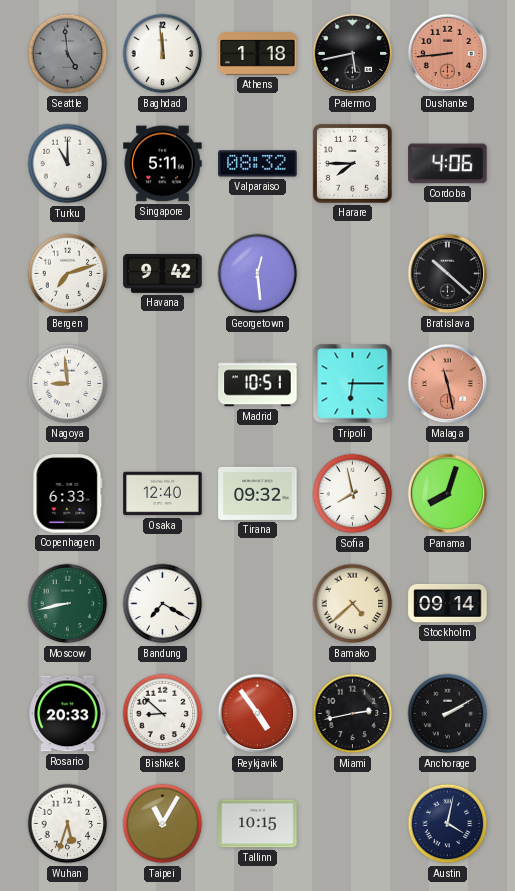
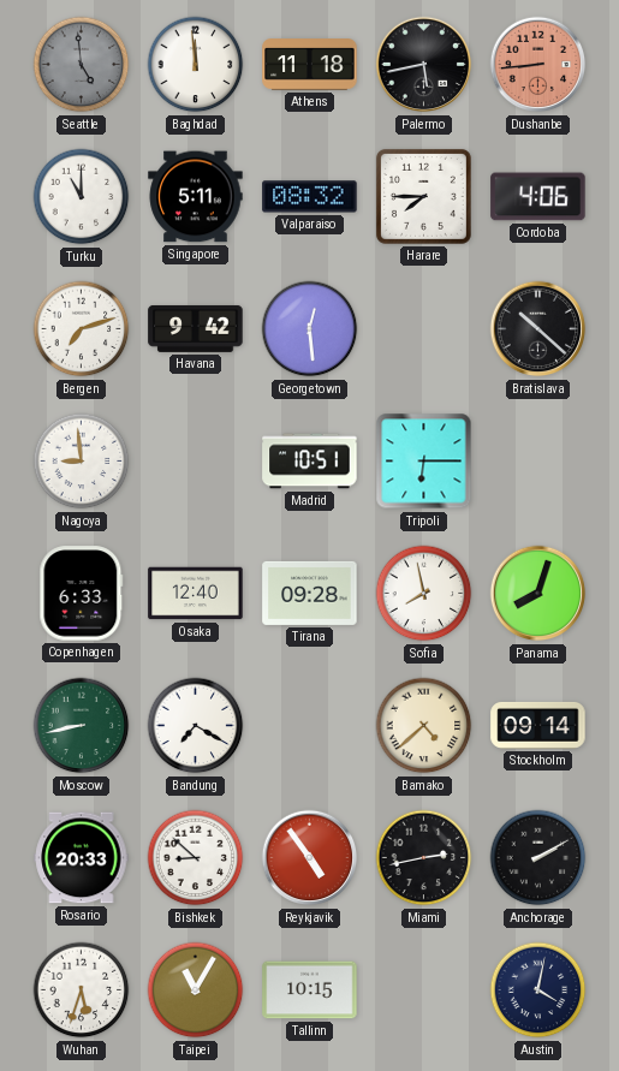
Athens: 1:18 -> 11:18 (310, 65)
Malaga: 11:28 -> none (448, 384)
Tirana: 09:32 -> 09:28 (310, 593)
